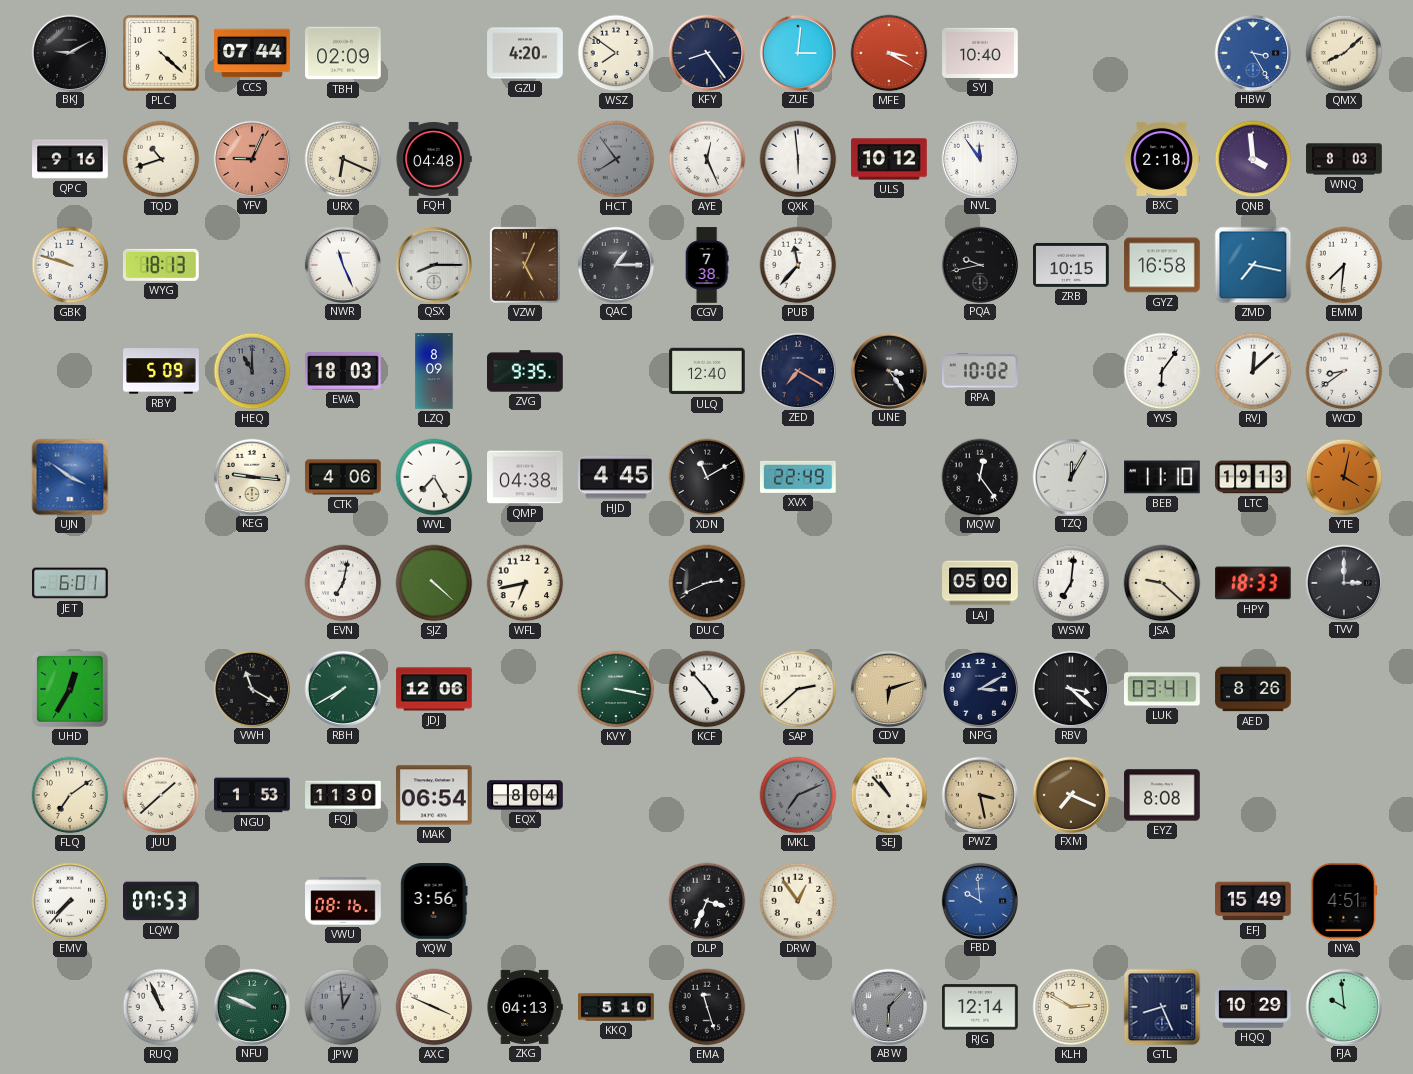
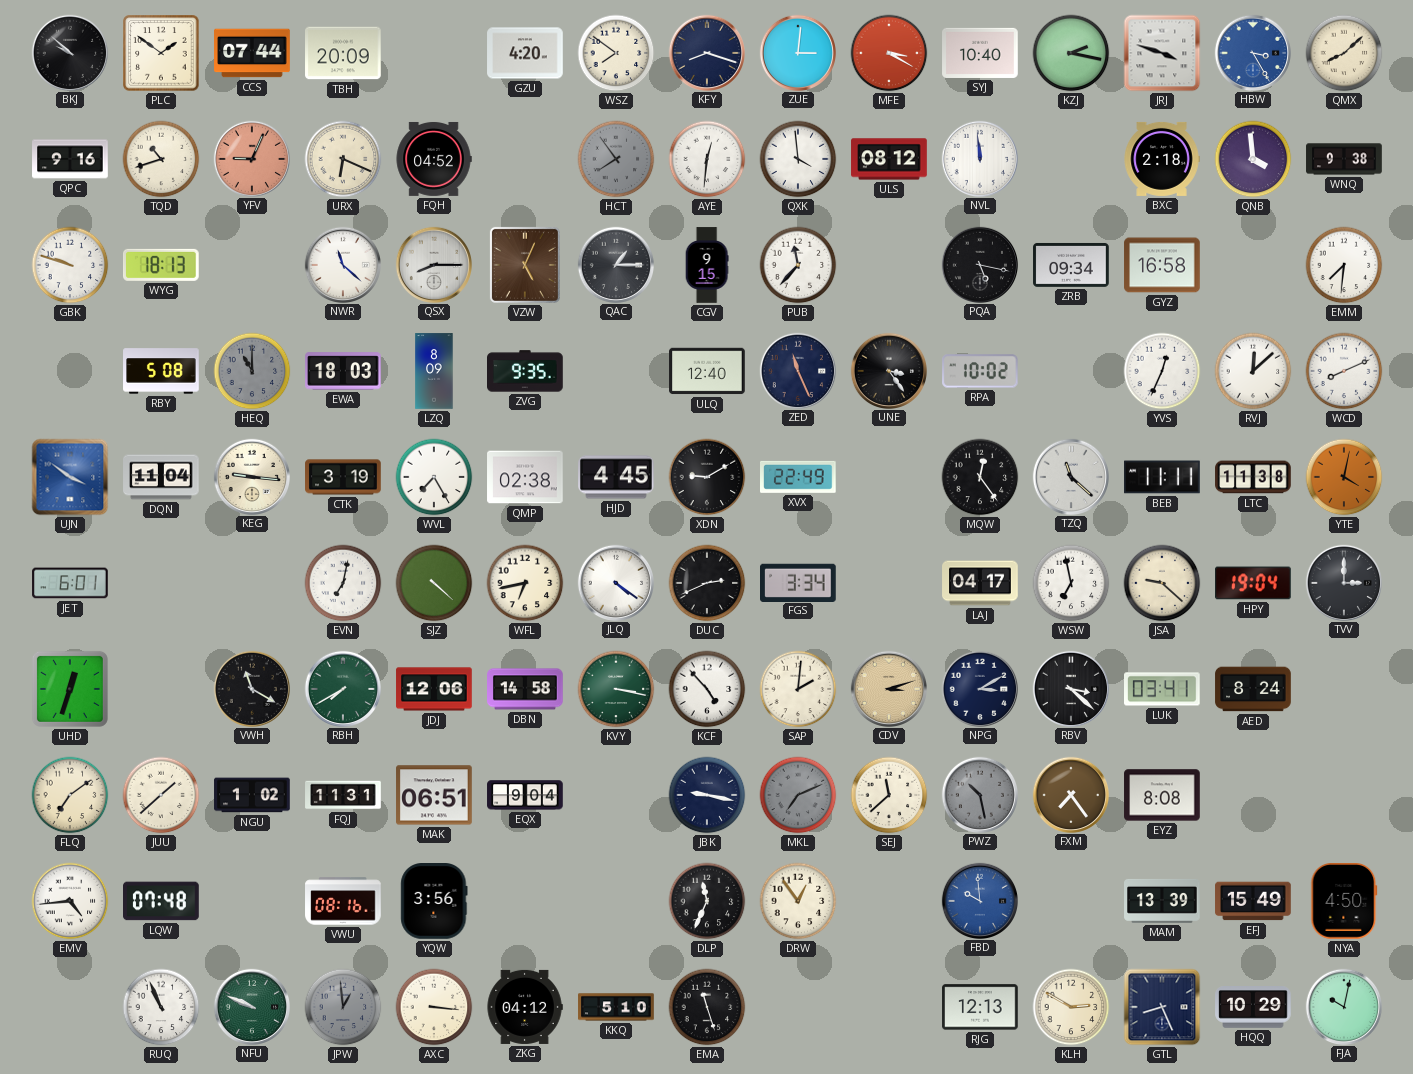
BKJ: 9:10 -> 9:52 (69, 52)
PLC: 4:22 -> 1:51 (161, 53)
TBH: 02:09 -> 20:09 (343, 53)
KFY: 8:24 -> 8:18 (706, 52)
KZJ: none -> 2:17 (1071, 53)
JRJ: none -> 3:48 (1162, 53)
FQH: 04:48 -> 04:52 (434, 159)
AYE: 12:26 -> 12:31 (707, 159)
QXK: 5:59 -> 3:59 (798, 159)
ULS: 10:12 -> 08:12 (889, 159)
NVL: 11:54 -> 11:59 (979, 158)
WNQ: 8:03 -> 9:38 (1344, 159)
NWR: 11:26 -> 11:22 (342, 264)
CGV: 7:38 -> 9:15 (707, 265)
PQA: 9:43 -> 5:17 (979, 264)
ZRB: 10:15 -> 09:34 (1071, 265)
ZMD: 7:17 -> none (1253, 265)
RBY: 5:09 -> 5:08 (161, 371)
ZED: 7:20 -> 11:26 (797, 370)
YVS: 6:06 -> 12:34 (1162, 371)
WCD: 8:39 -> 8:11 (1344, 371)
DQN: none -> 11:04 (161, 477)
CTK: 4:06 -> 3:19 (343, 477)
QMP: 04:38 -> 02:38 (525, 477)
XDN: 11:10 -> 9:10 (707, 477)
TZQ: 12:05 -> 11:22 (1070, 476)
BEB: 11:10 -> 11:11 (1162, 477)
LTC: 19:13 -> 11:38 (1253, 477)
JLQ: none -> 4:21 (615, 582)
FGS: none -> 3:34 (799, 582)
LAJ: 05:00 -> 04:17 (980, 583)
WSW: 7:01 -> 6:58 (1071, 583)
HPY: 18:33 -> 19:04 (1253, 583)
UHD: 12:35 -> 12:33 (70, 689)
DBN: none -> 14:58 (525, 689)
SAP: 2:38 -> 2:01 (798, 689)
CDV: 6:12 -> 3:12 (888, 688)
AED: 8:26 -> 8:24 (1253, 689)
NGU: 1:53 -> 1:02 (252, 795)
FQJ: 11:30 -> 11:31 (343, 795)
MAK: 06:54 -> 06:51 (434, 795)
EQX: 8:04 -> 9:04 (525, 795)
JBK: none -> 9:17 (707, 795)
SEJ: 10:53 -> 11:38 (889, 795)
PWZ: 3:28 -> 10:28 (979, 794)
PWZ dial: champagne -> grey (979, 794)
FXM: 7:19 -> 7:24 (1070, 794)
EMV: 7:37 -> 4:44 (70, 901)
LQW: 07:53 -> 07:48 (161, 901)
DLP: 3:34 -> 11:34 (707, 901)
MAM: none -> 13:39 (1162, 901)
NYA: 4:51 -> 4:50 (1344, 902)
AXC: 3:49 -> 3:16 (434, 1007)
ZKG: 04:13 -> 04:12 (525, 1007)
ABW: 6:07 -> none (888, 1006)
RJG: 12:14 -> 12:13 (980, 1007)
FJA: 9:59 -> 10:02 (1343, 1006)
